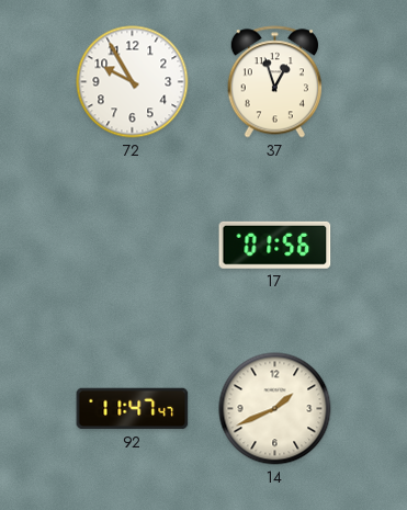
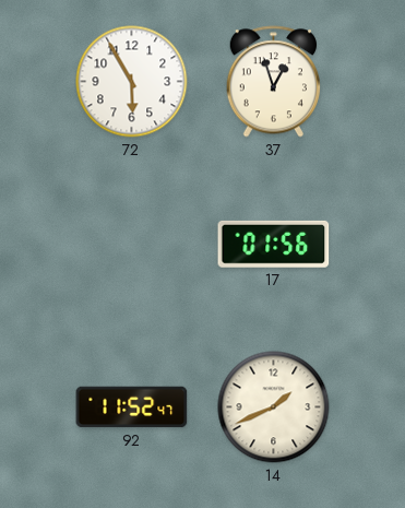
72: 9:55 -> 5:55 (132, 82)
92: 11:47 -> 11:52 (132, 407)
